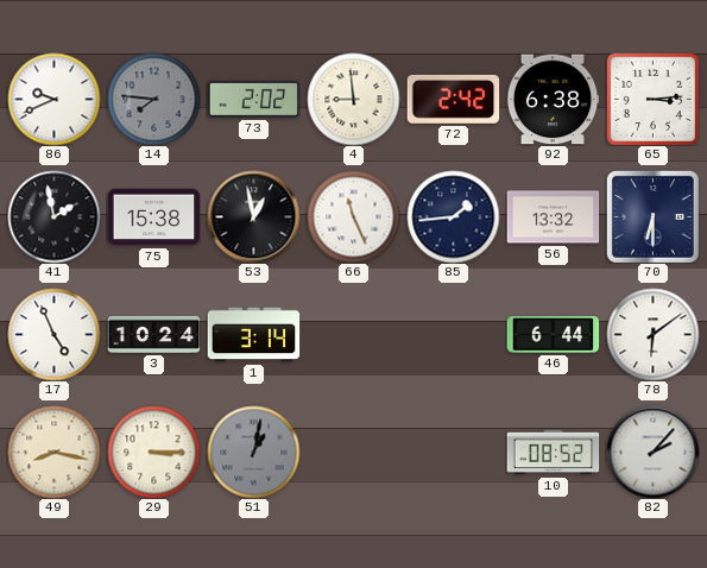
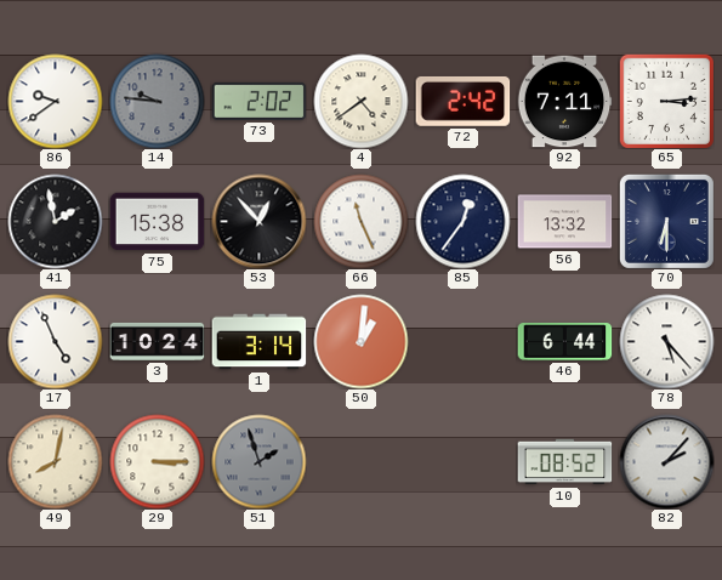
86: 9:41 -> 9:39 (55, 101)
14: 7:46 -> 9:46 (157, 101)
4: 8:59 -> 4:39 (360, 101)
92: 6:38 -> 7:11 (564, 102)
53: 12:58 -> 12:53 (258, 221)
85: 1:44 -> 12:36 (462, 221)
50: none -> 1:01 (360, 341)
78: 6:09 -> 5:23 (666, 341)
49: 8:17 -> 8:02 (55, 461)
51: 1:02 -> 1:57 (258, 461)
